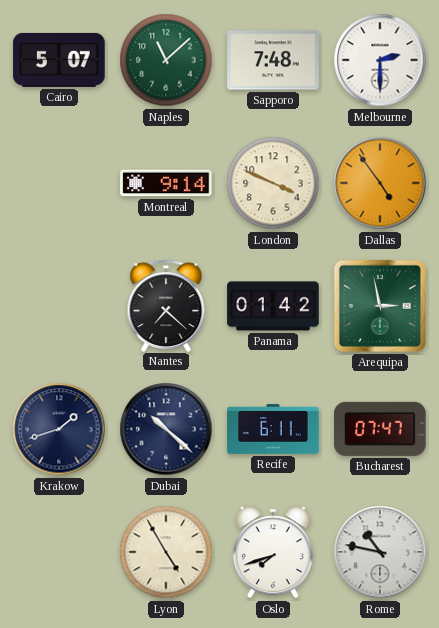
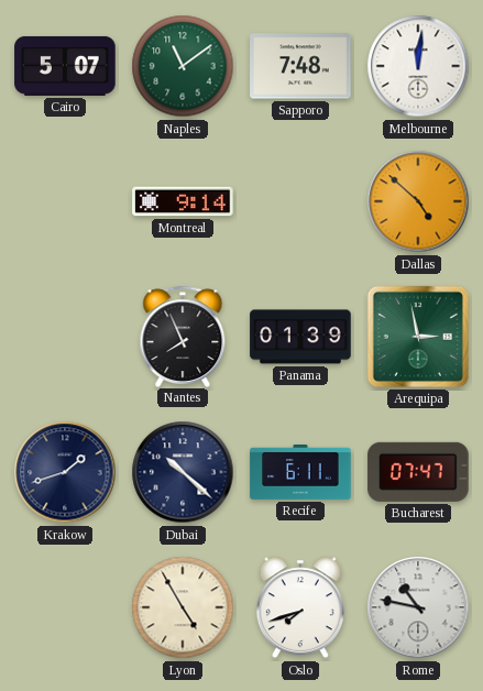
Naples: 11:08 -> 11:09 (183, 66)
Melbourne: 2:30 -> 12:01 (418, 66)
London: 3:49 -> none (273, 183)
Dallas: 4:54 -> 4:52 (418, 201)
Nantes: 7:22 -> 7:56 (183, 336)
Panama: 01:42 -> 01:39 (300, 337)
